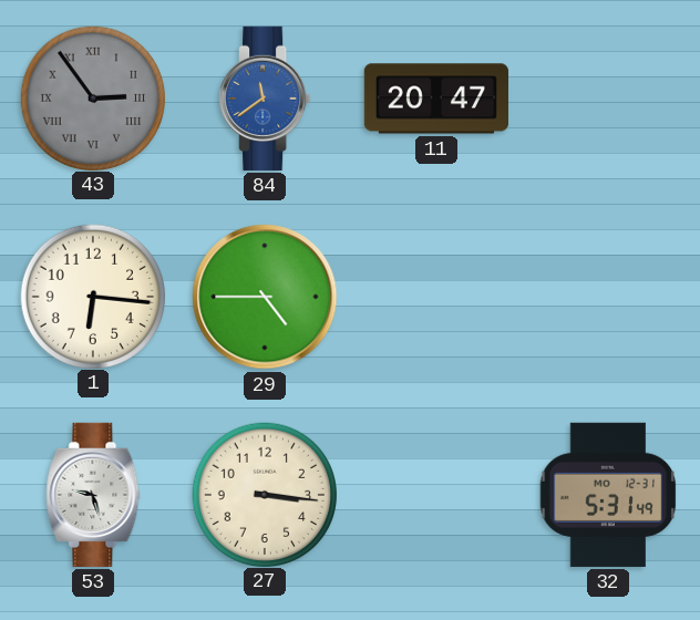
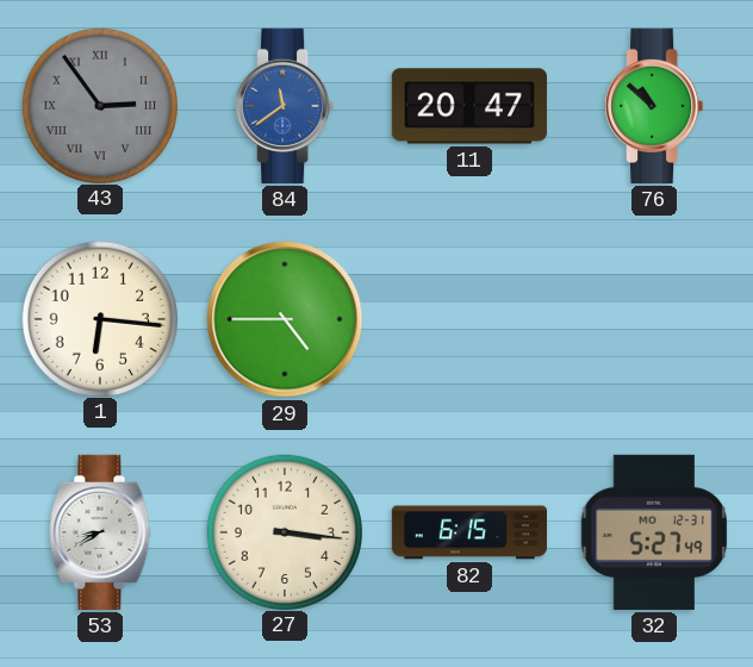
76: none -> 10:52 (654, 106)
53: 9:27 -> 8:40 (100, 532)
82: none -> 6:15 (468, 532)
32: 5:31 -> 5:27 (654, 532)
